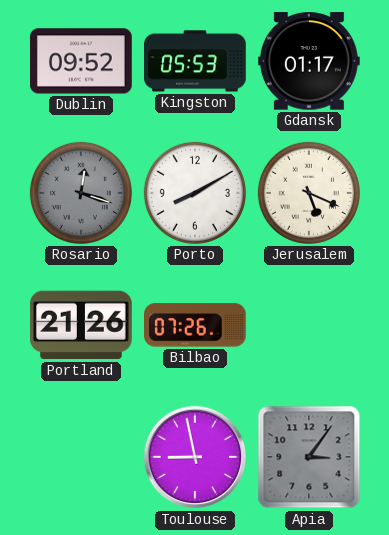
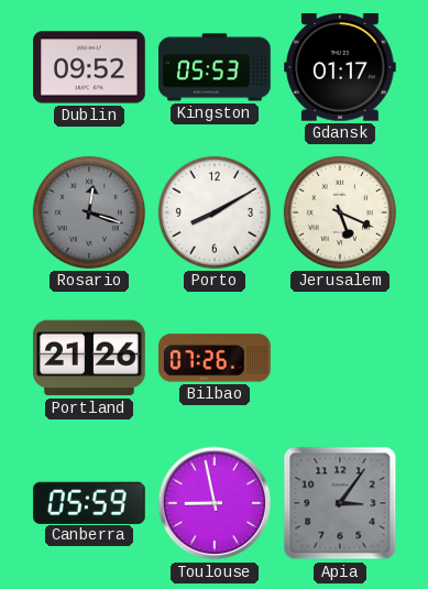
Canberra: none -> 05:59 (89, 502)
